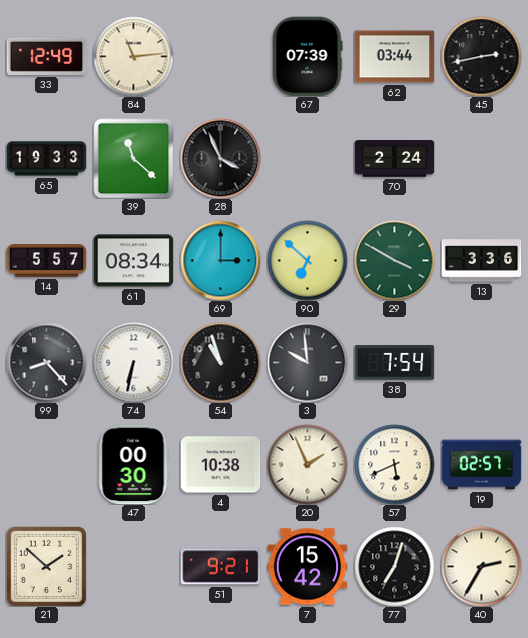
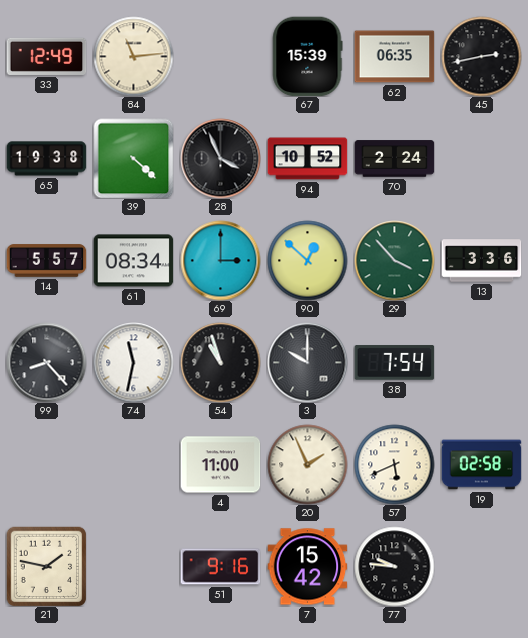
67: 07:39 -> 15:39 (308, 56)
62: 03:44 -> 06:35 (394, 57)
65: 19:33 -> 19:38 (46, 159)
39: 11:22 -> 4:22 (133, 158)
94: none -> 10:52 (307, 159)
90: 6:52 -> 12:52 (307, 260)
29: 3:50 -> 3:53 (394, 260)
74: 6:32 -> 11:32 (133, 362)
3: 9:59 -> 10:00 (307, 362)
47: 00:30 -> none (133, 464)
4: 10:38 -> 11:00 (220, 465)
19: 02:57 -> 02:58 (481, 465)
21: 1:52 -> 1:47 (46, 566)
51: 9:21 -> 9:16 (220, 567)
77: 7:03 -> 9:46 (394, 566)
40: 2:35 -> none (481, 566)
